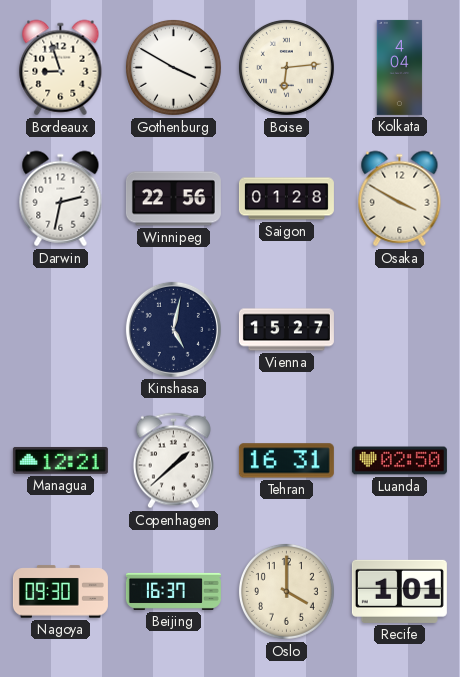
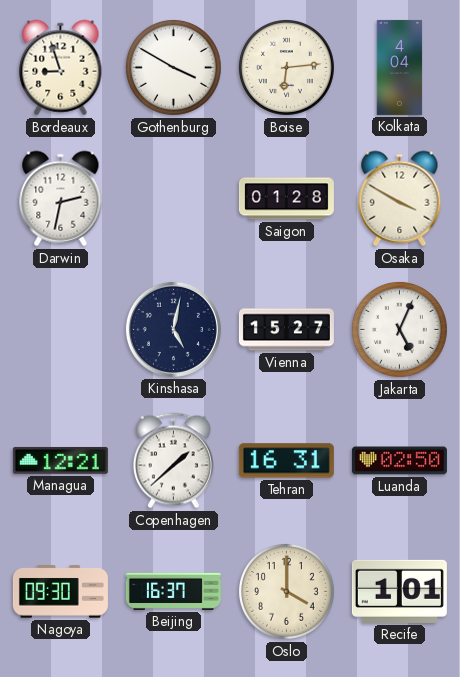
Winnipeg: 22:56 -> none (173, 199)
Jakarta: none -> 5:04 (399, 329)
